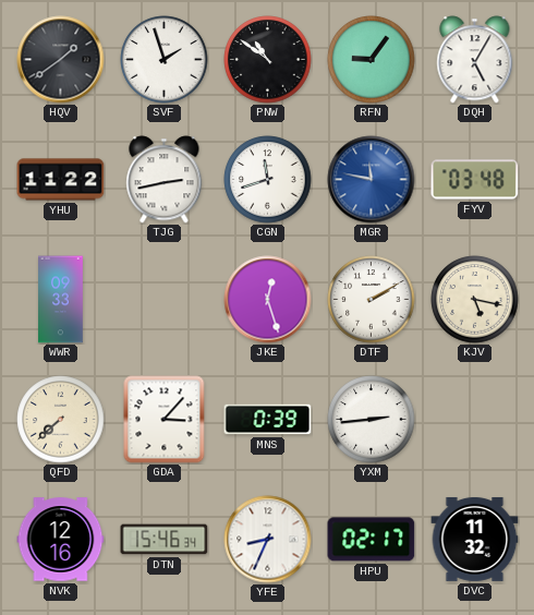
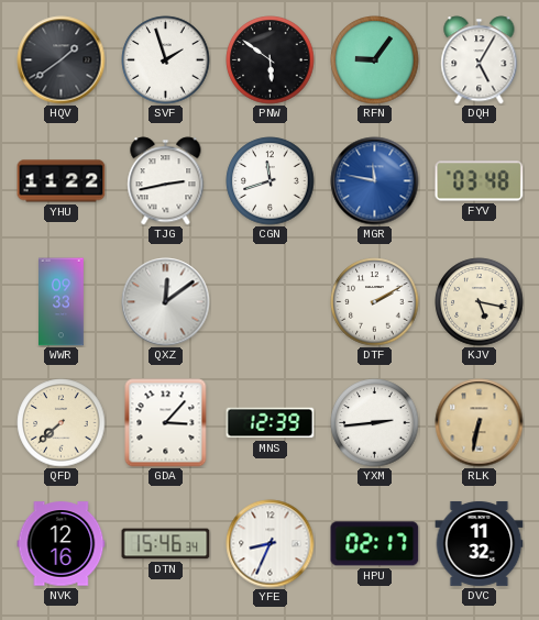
PNW: 10:51 -> 5:51 (271, 60)
QXZ: none -> 12:09 (166, 302)
JKE: 12:27 -> none (268, 300)
MNS: 0:39 -> 12:39 (271, 423)
RLK: none -> 6:32 (480, 423)
